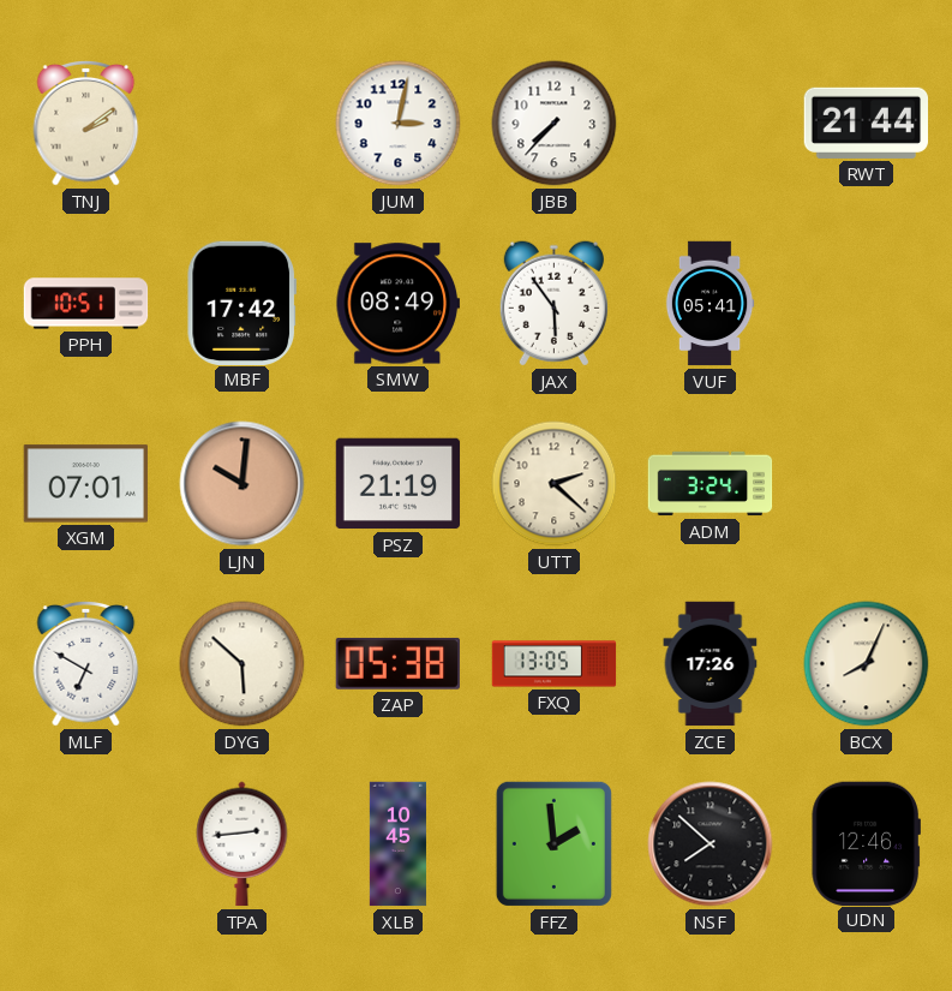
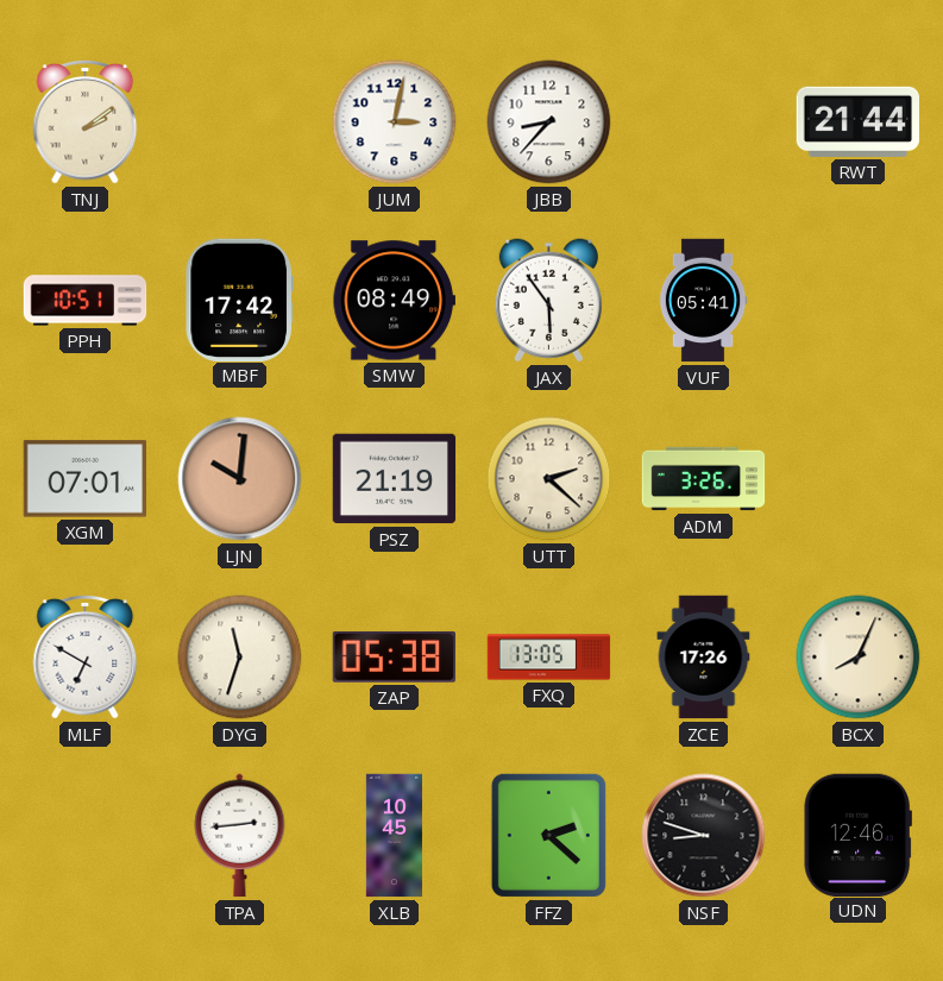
JBB: 7:37 -> 8:37 (549, 122)
ADM: 3:24 -> 3:26 (704, 479)
DYG: 5:52 -> 11:33 (240, 658)
FFZ: 1:59 -> 2:22 (548, 835)
NSF: 7:52 -> 8:48 (704, 836)
